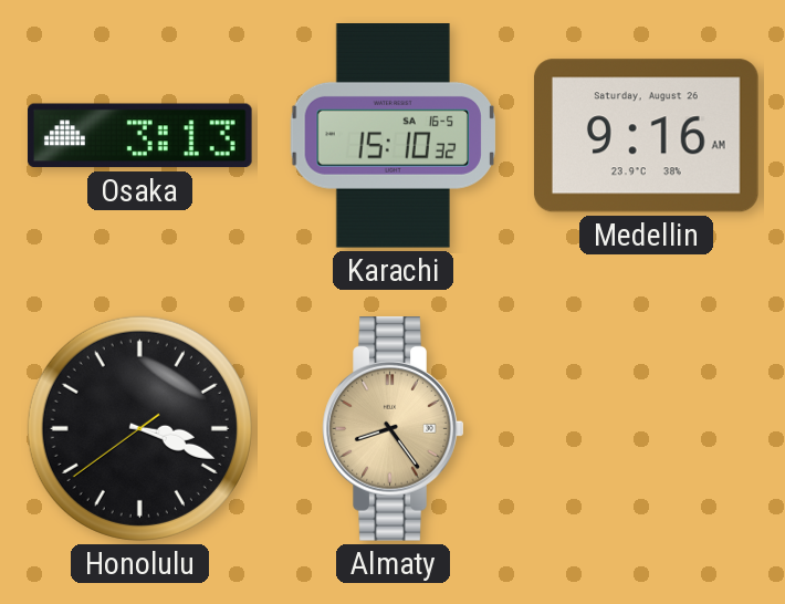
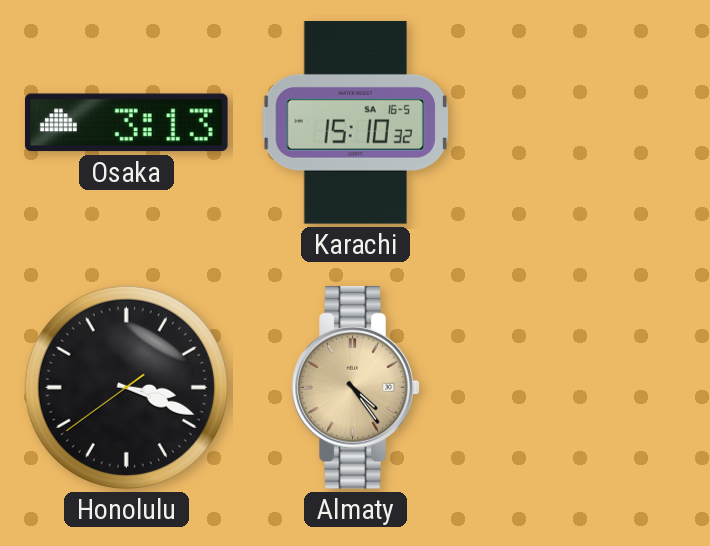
Medellin: 9:16 -> none (646, 136)
Almaty: 8:24 -> 4:24 (356, 388)
